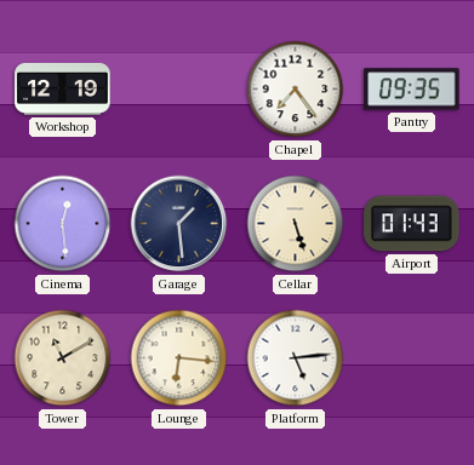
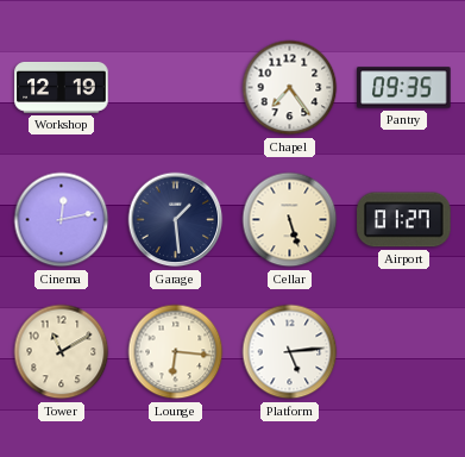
Cinema: 12:29 -> 12:13 (62, 220)
Airport: 01:43 -> 01:27 (404, 220)
